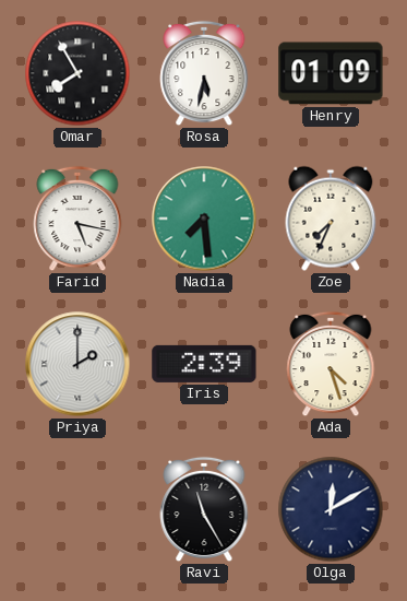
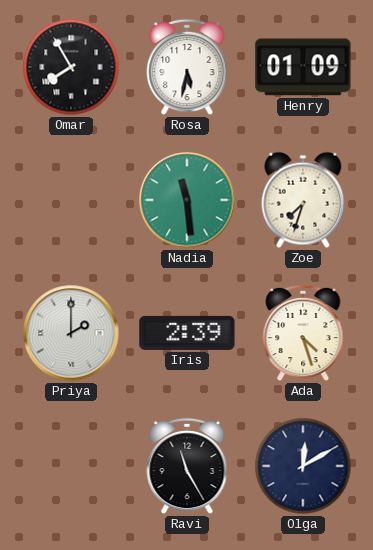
Farid: 5:17 -> none (77, 219)
Nadia: 7:29 -> 11:29 (187, 200)
Zoe: 7:34 -> 7:33 (303, 200)
